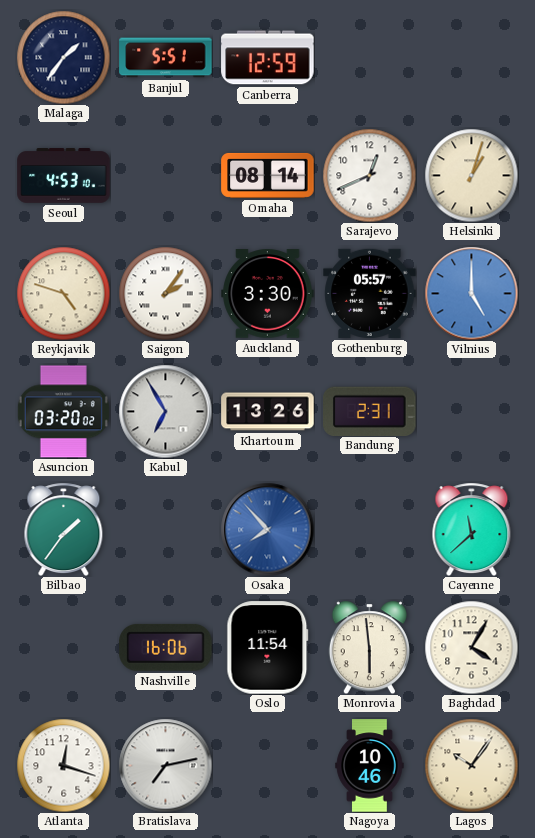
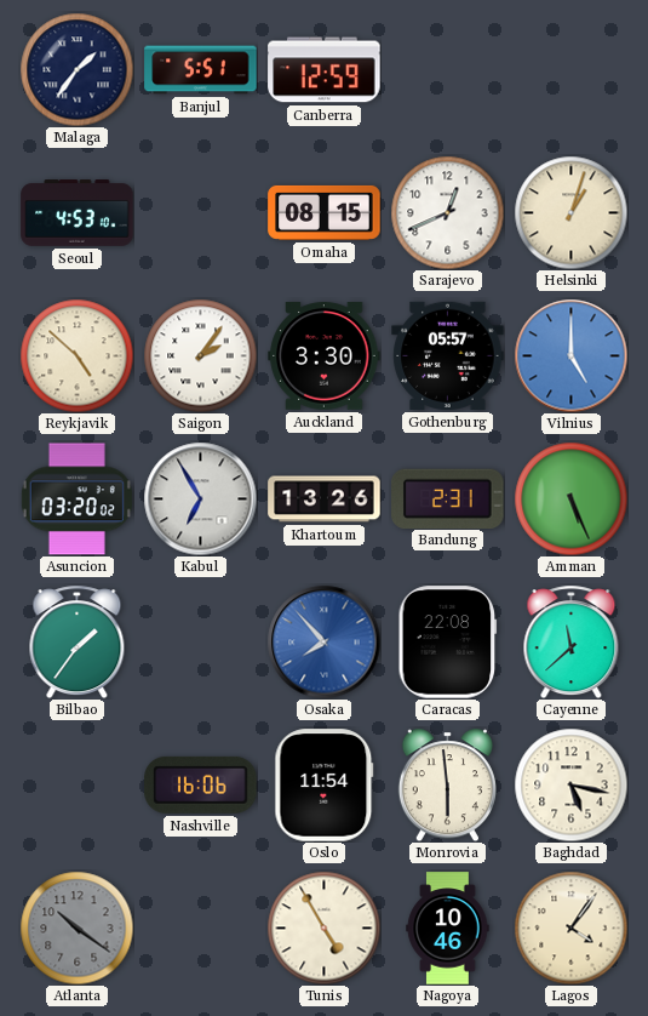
Omaha: 08:14 -> 08:15 (325, 212)
Reykjavik: 4:48 -> 4:52 (76, 355)
Amman: none -> 5:26 (570, 498)
Caracas: none -> 22:08 (448, 643)
Baghdad: 4:05 -> 5:17 (570, 784)
Atlanta: 12:18 -> 10:21 (76, 927)
Atlanta dial: white -> grey (76, 927)
Bratislava: 7:13 -> none (165, 765)
Tunis: none -> 4:55 (323, 927)
Lagos: 10:06 -> 4:06 (570, 927)
